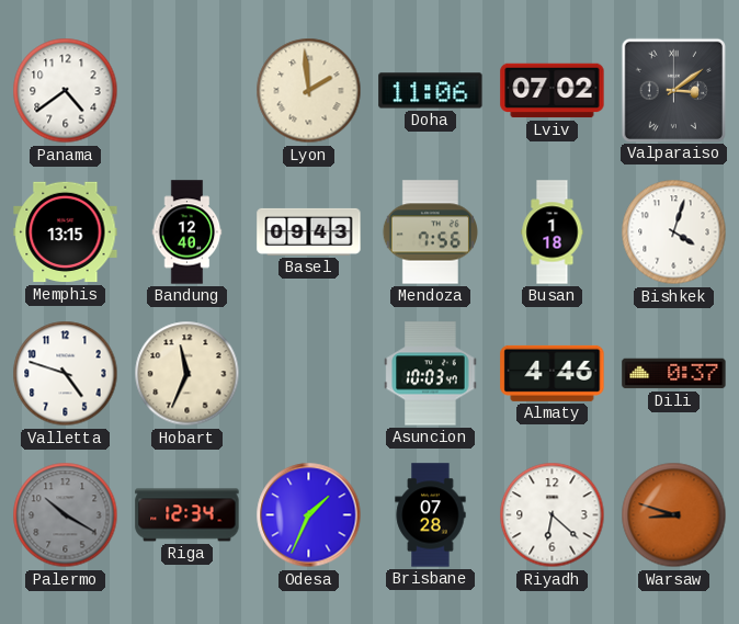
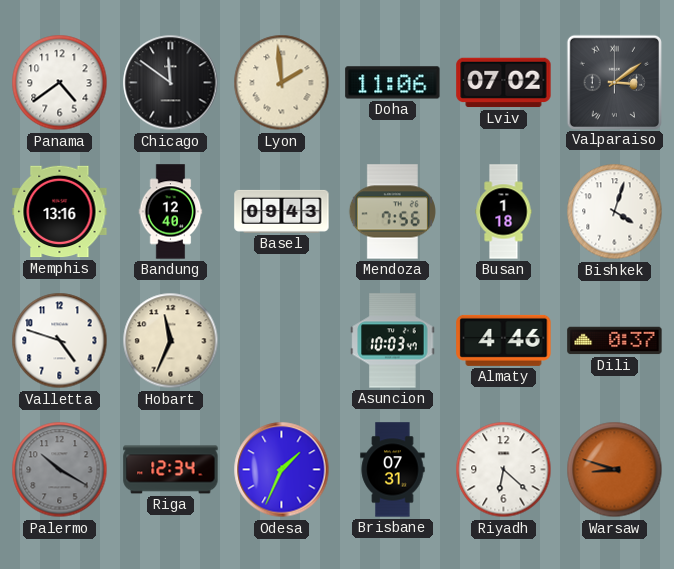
Chicago: none -> 11:51 (171, 83)
Memphis: 13:15 -> 13:16 (60, 212)
Brisbane: 07:28 -> 07:31 (393, 470)
